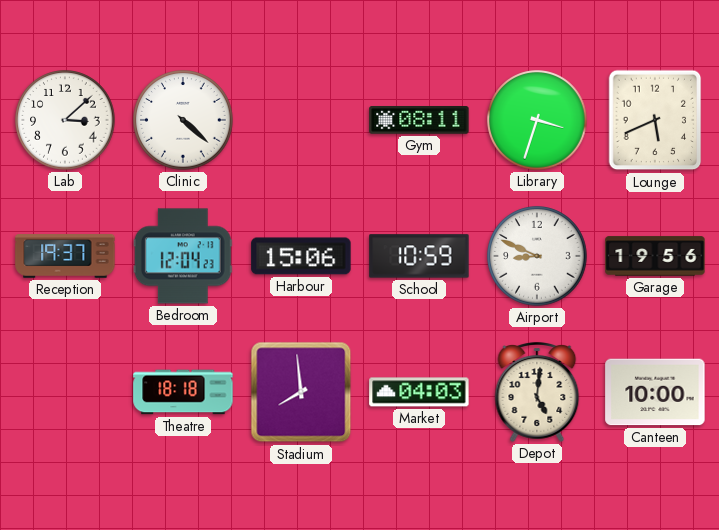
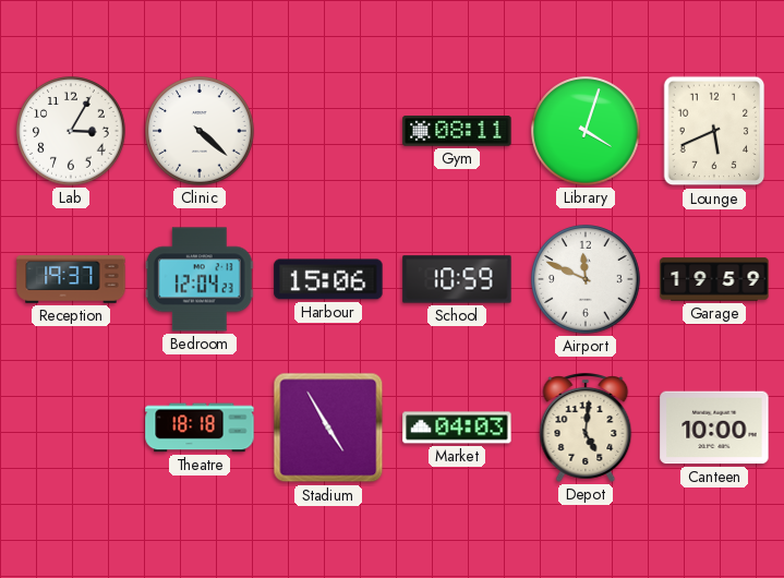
Lab: 3:08 -> 3:05 (71, 131)
Library: 3:33 -> 4:03 (586, 131)
Airport: 8:49 -> 11:49 (586, 279)
Garage: 19:56 -> 19:59 (714, 279)
Stadium: 7:59 -> 4:55 (328, 428)
